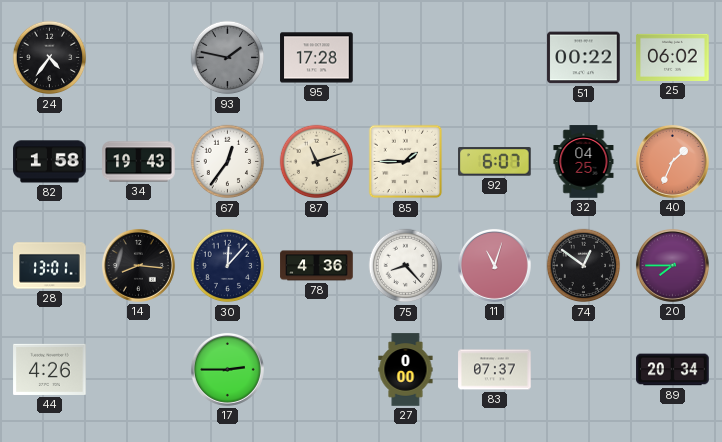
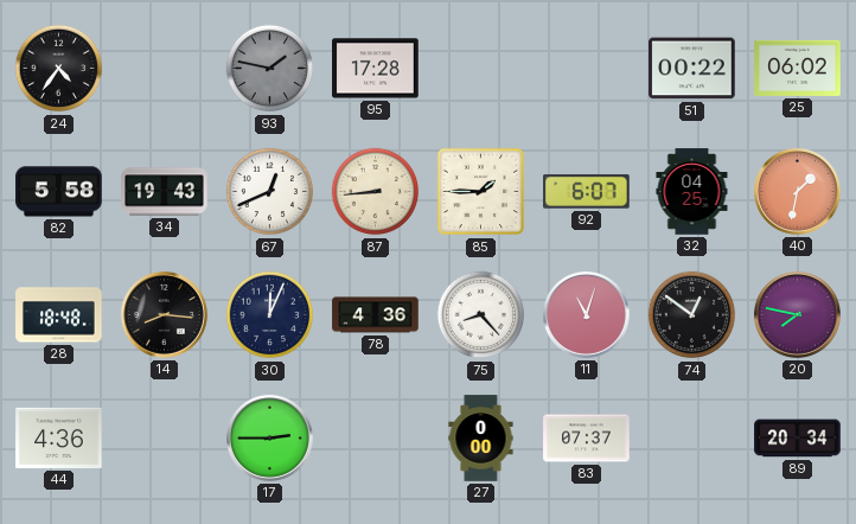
82: 1:58 -> 5:58 (59, 192)
67: 12:36 -> 12:41 (270, 192)
87: 11:12 -> 8:44 (376, 192)
40: 1:34 -> 1:32 (797, 191)
28: 13:01 -> 18:48 (59, 315)
30: 12:07 -> 12:04 (270, 315)
20: 7:45 -> 7:47 (797, 314)
44: 4:26 -> 4:36 (59, 437)
